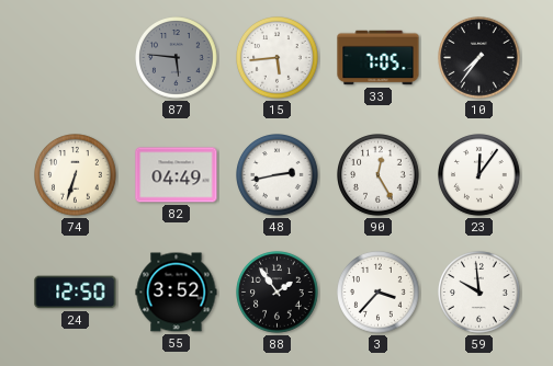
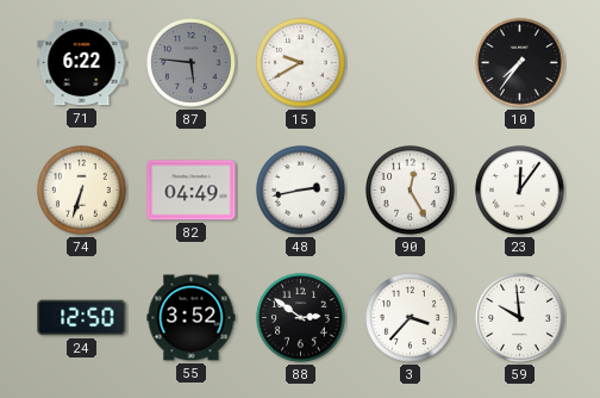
71: none -> 6:22 (82, 63)
15: 5:44 -> 9:40 (301, 63)
33: 7:05 -> none (379, 58)
88: 1:54 -> 2:51 (301, 318)
